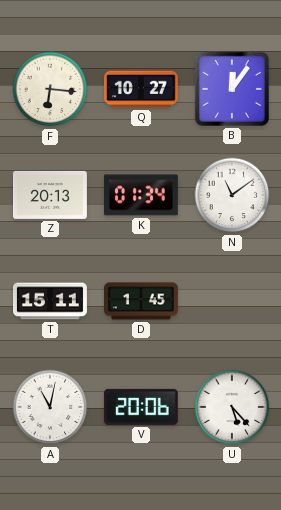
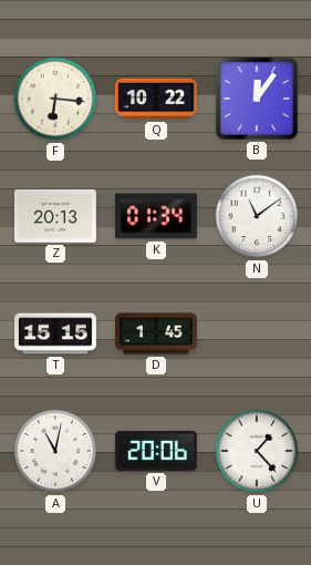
Q: 10:27 -> 10:22 (157, 99)
T: 15:11 -> 15:15 (56, 333)
U: 5:23 -> 1:23 (257, 451)
